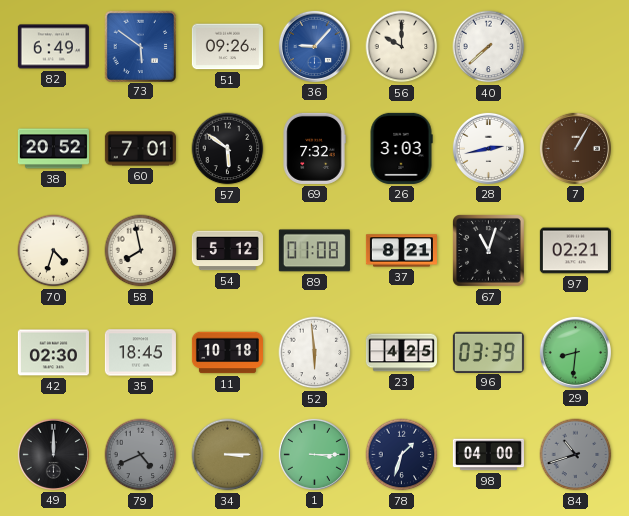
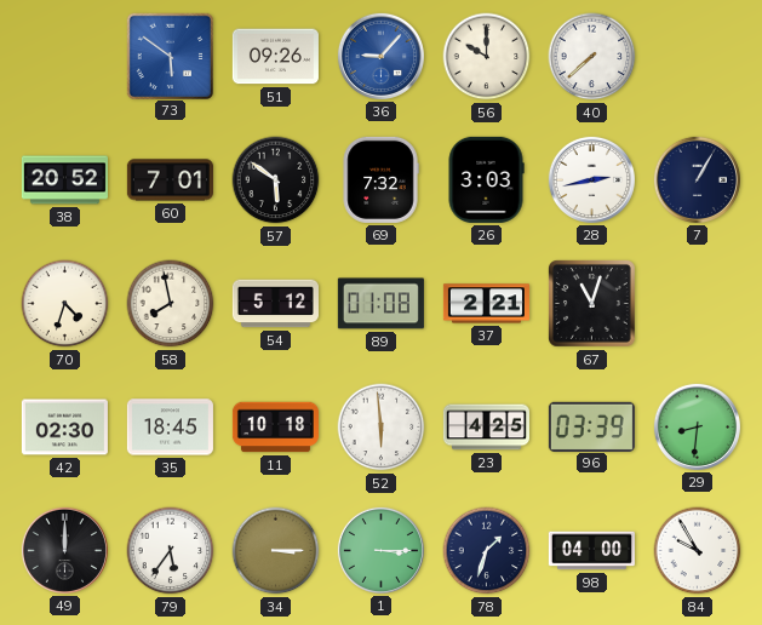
82: 6:49 -> none (53, 47)
7 dial: brown -> navy (697, 179)
37: 8:21 -> 2:21 (486, 304)
97: 02:21 -> none (575, 251)
79: 4:41 -> 5:36 (171, 551)
79 dial: grey -> white (171, 551)
84: 10:42 -> 9:55 (698, 551)
84 dial: grey -> white (698, 551)
